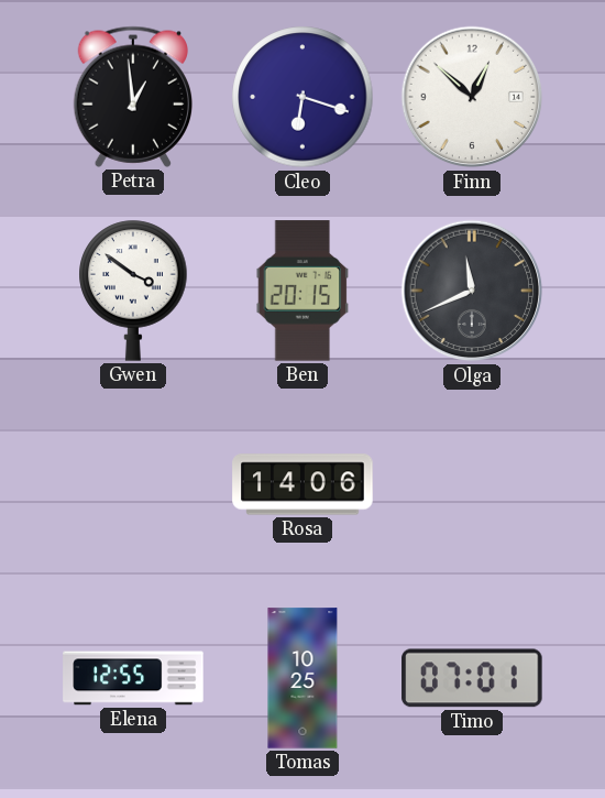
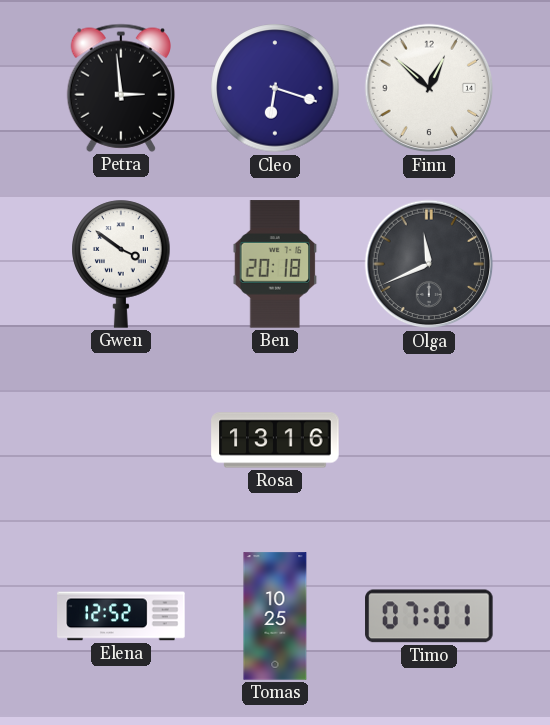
Petra: 12:59 -> 2:59 (120, 88)
Ben: 20:15 -> 20:18 (275, 264)
Rosa: 14:06 -> 13:16 (275, 440)
Elena: 12:55 -> 12:52 (121, 616)
